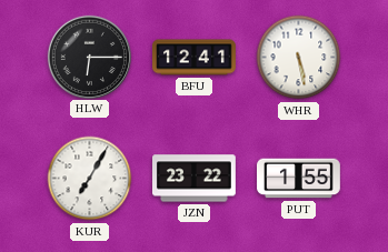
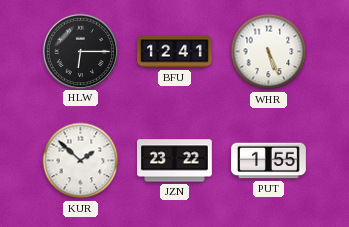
WHR: 5:28 -> 5:26 (269, 52)
KUR: 7:05 -> 1:52 (81, 161)
